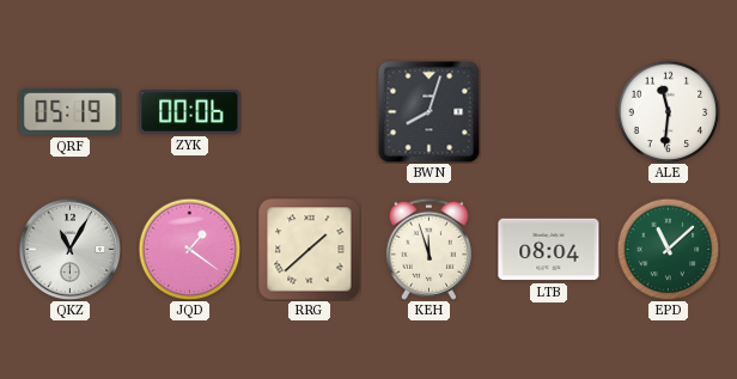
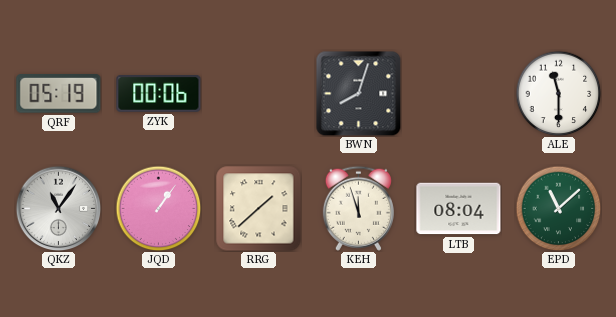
ALE: 11:31 -> 11:30 (558, 93)
QKZ: 11:05 -> 11:06 (58, 208)
JQD: 1:21 -> 1:06 (158, 208)
